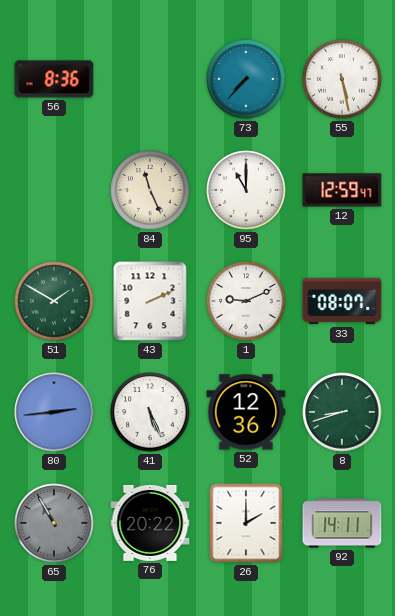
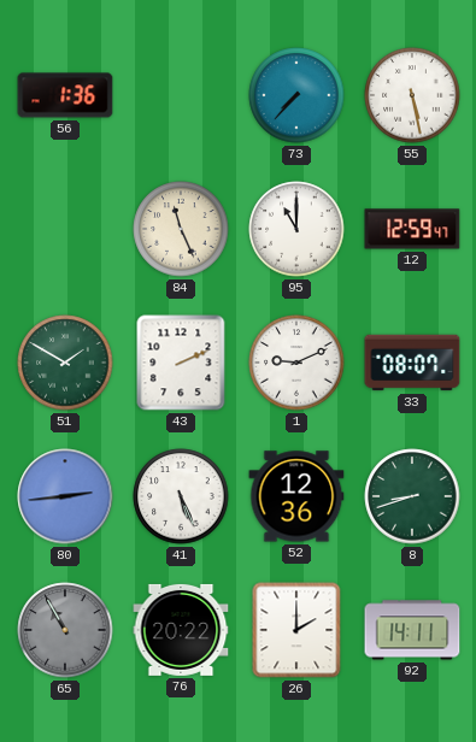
56: 8:36 -> 1:36 (65, 95)
